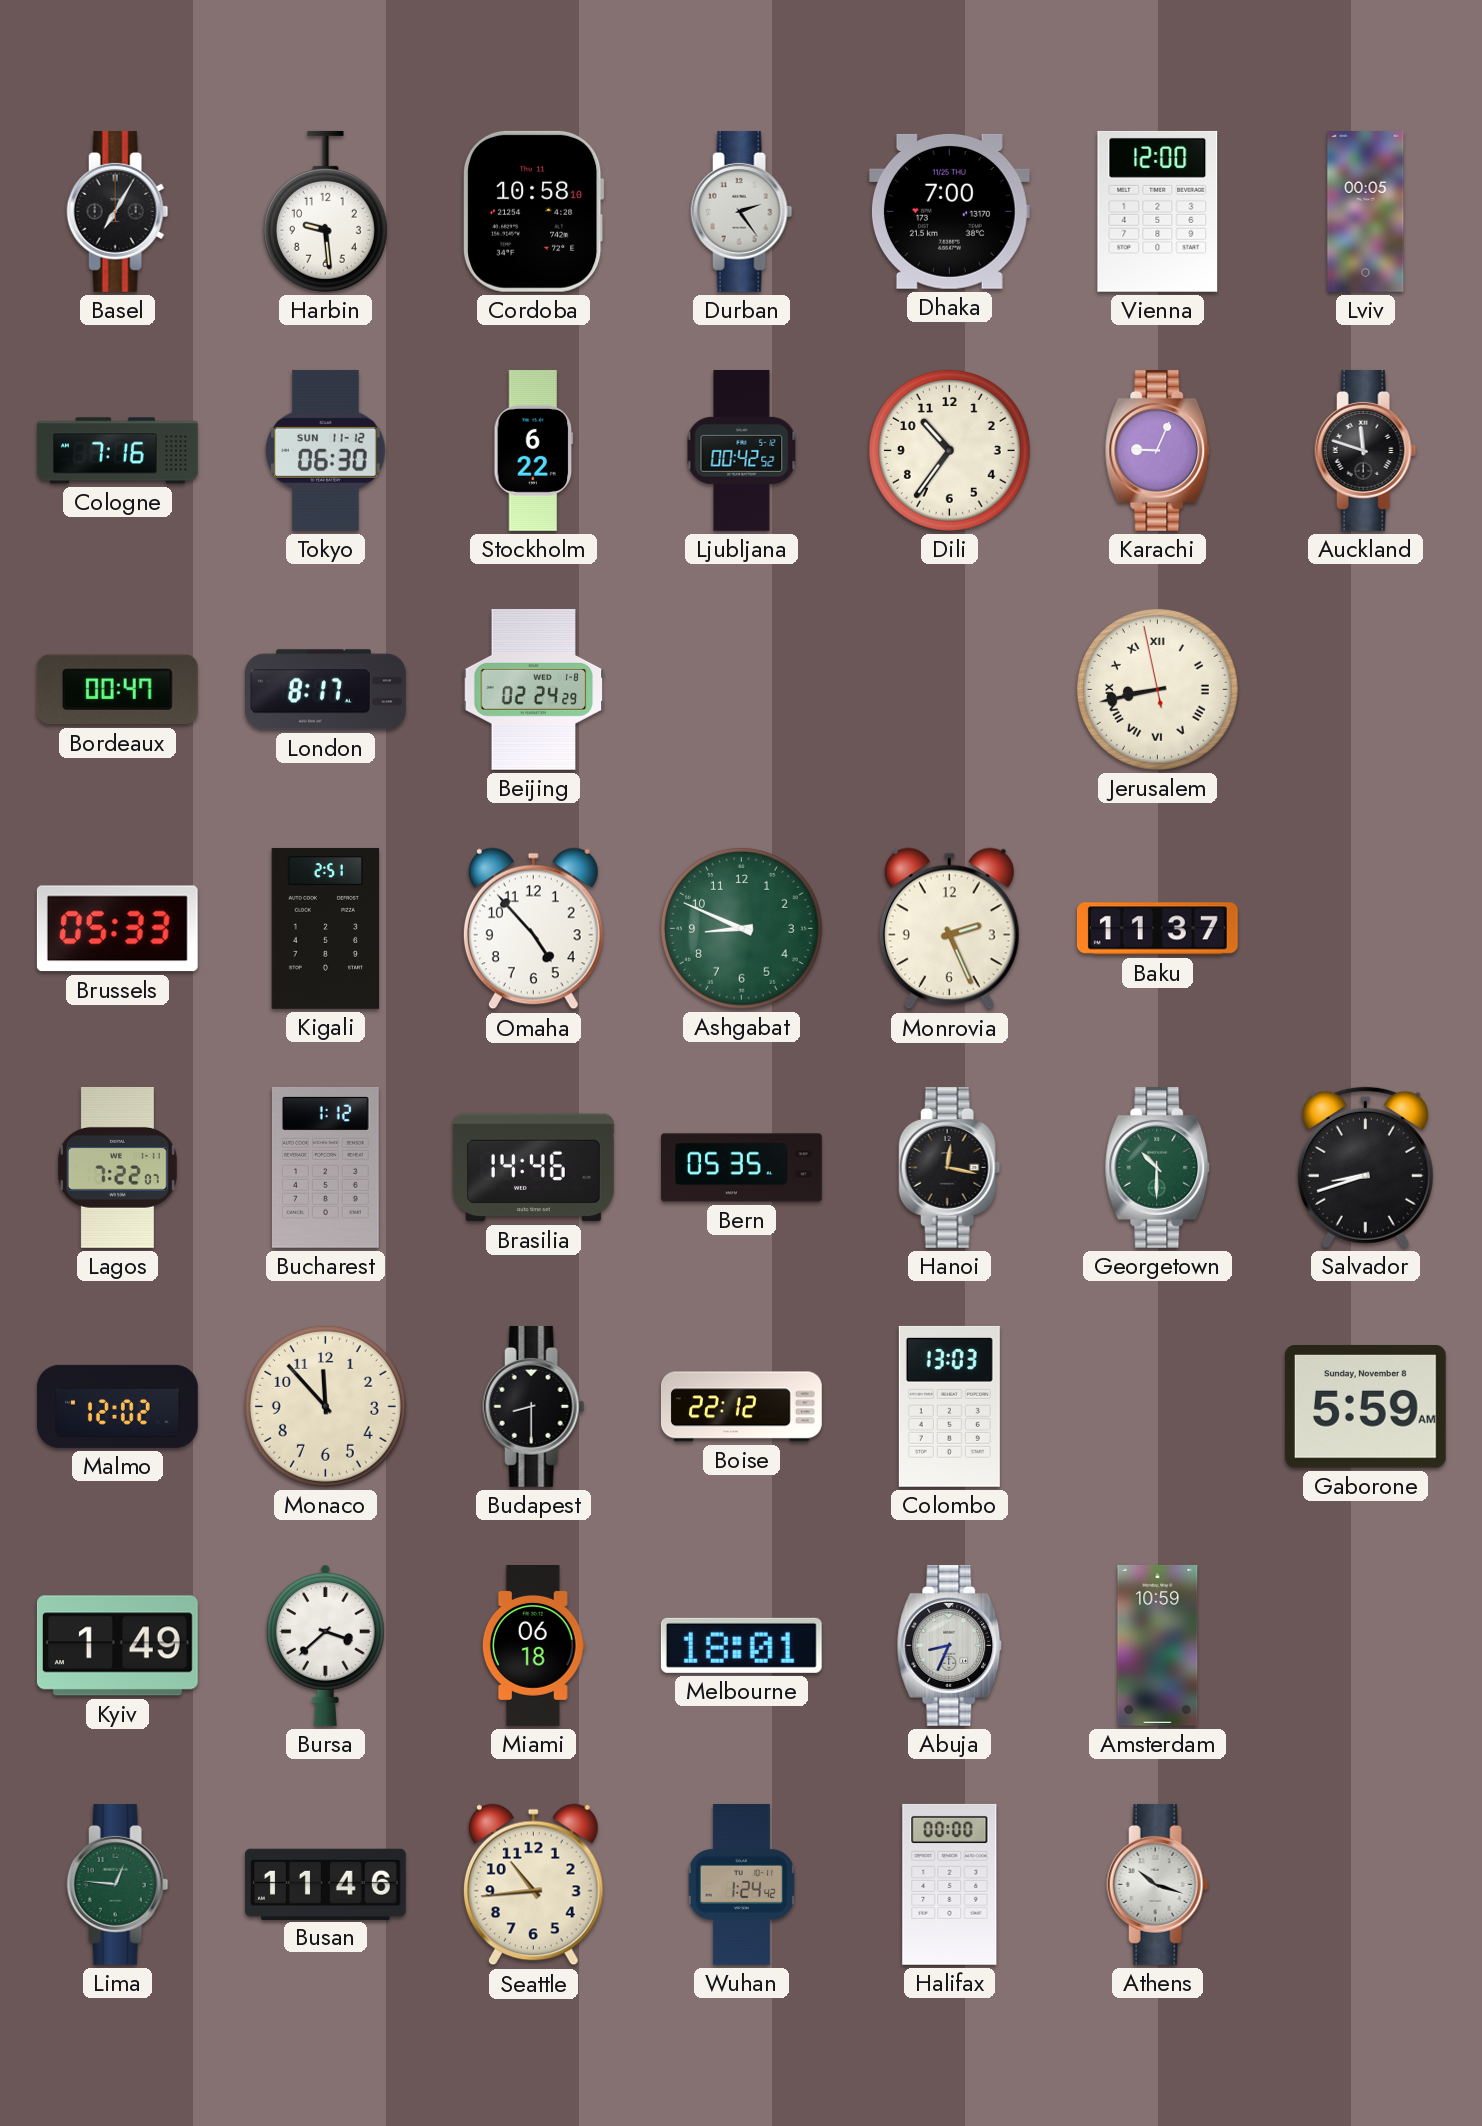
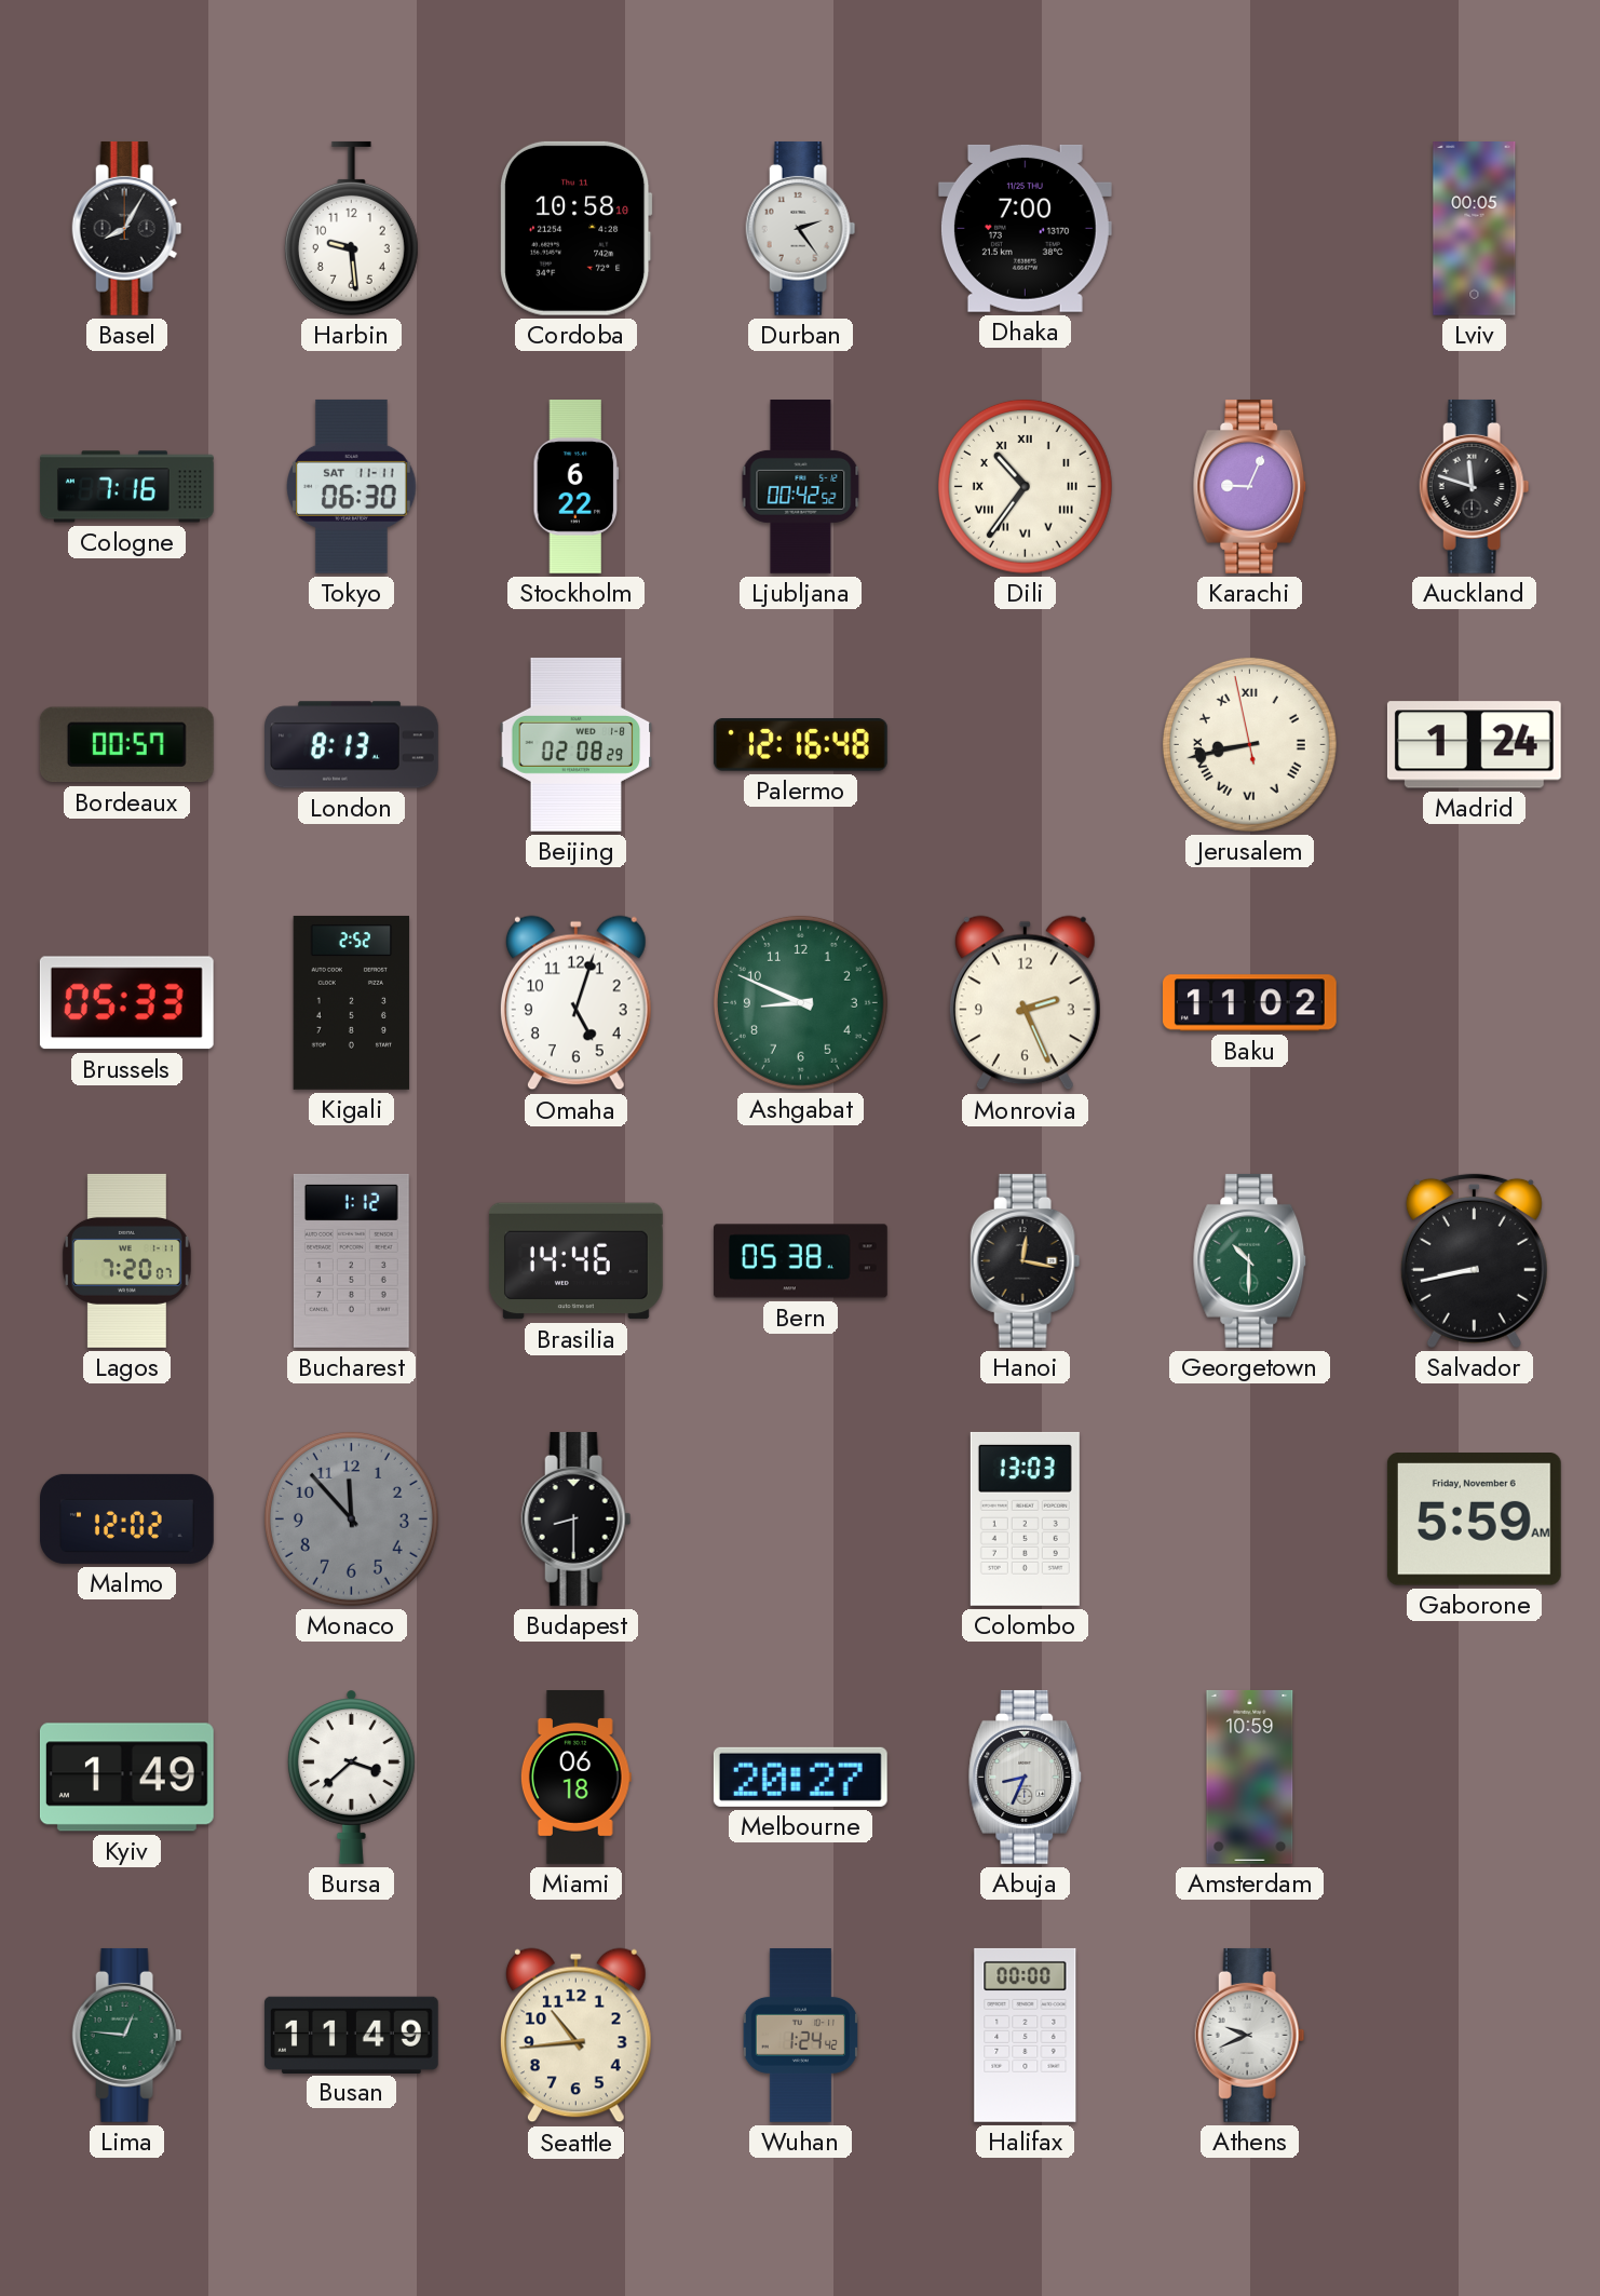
Basel: 7:05 -> 8:05 (127, 228)
Vienna: 12:00 -> none (1158, 211)
Tokyo date: SUN 11-12 -> SAT 11-11 (352, 486)
Dili numerals: Arabic -> Roman (1025, 486)
Bordeaux: 00:47 -> 00:57 (126, 745)
London: 8:17 -> 8:13 (352, 745)
Beijing: 02:24 -> 02:08 (577, 744)
Palermo: none -> 12:16 (800, 745)
Madrid: none -> 1:24 (1474, 745)
Kigali: 2:51 -> 2:52 (352, 1002)
Omaha: 4:53 -> 5:03 (575, 1003)
Baku: 11:37 -> 11:02 (1249, 1003)
Lagos: 7:22 -> 7:20 (126, 1260)
Bern: 05:35 -> 05:38 (801, 1261)
Salvador: 8:42 -> 8:43 (1474, 1260)
Monaco dial: cream -> grey (351, 1518)
Boise: 22:12 -> none (741, 1407)
Gaborone date: Sunday, November 8 -> Friday, November 6 (1474, 1520)
Melbourne: 18:01 -> 20:27 (800, 1777)
Busan: 11:46 -> 11:49 (351, 2035)
Athens: 10:18 -> 9:41 (1250, 2035)
